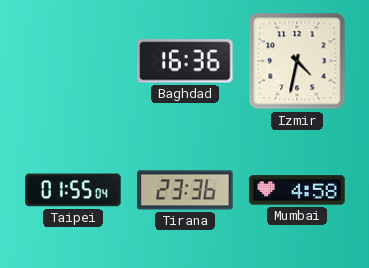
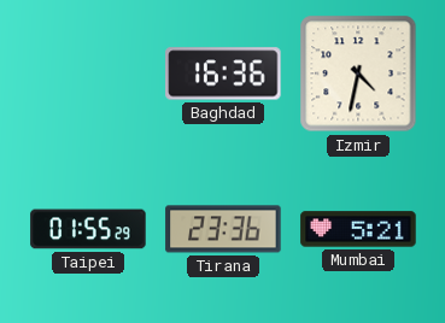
Taipei: 01:55:04 -> 01:55:29 (88, 229)
Mumbai: 4:58 -> 5:21 (358, 229)
